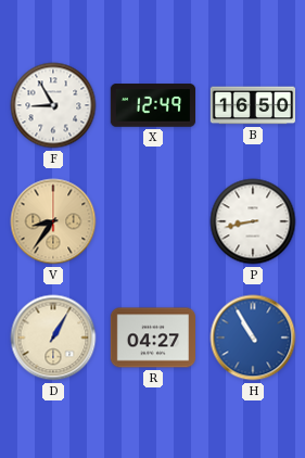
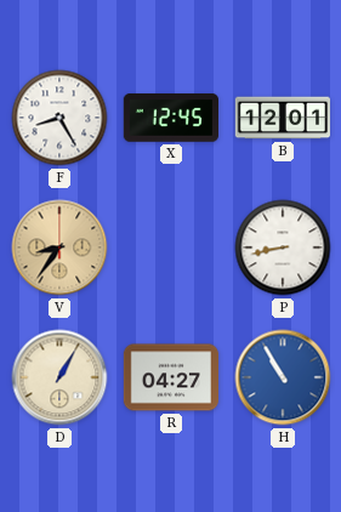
F: 8:55 -> 8:25 (59, 118)
X: 12:49 -> 12:45 (170, 118)
B: 16:50 -> 12:01 (282, 118)
